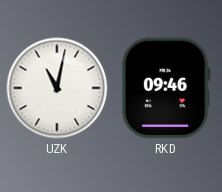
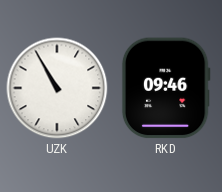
UZK: 11:02 -> 10:55 (57, 88)
